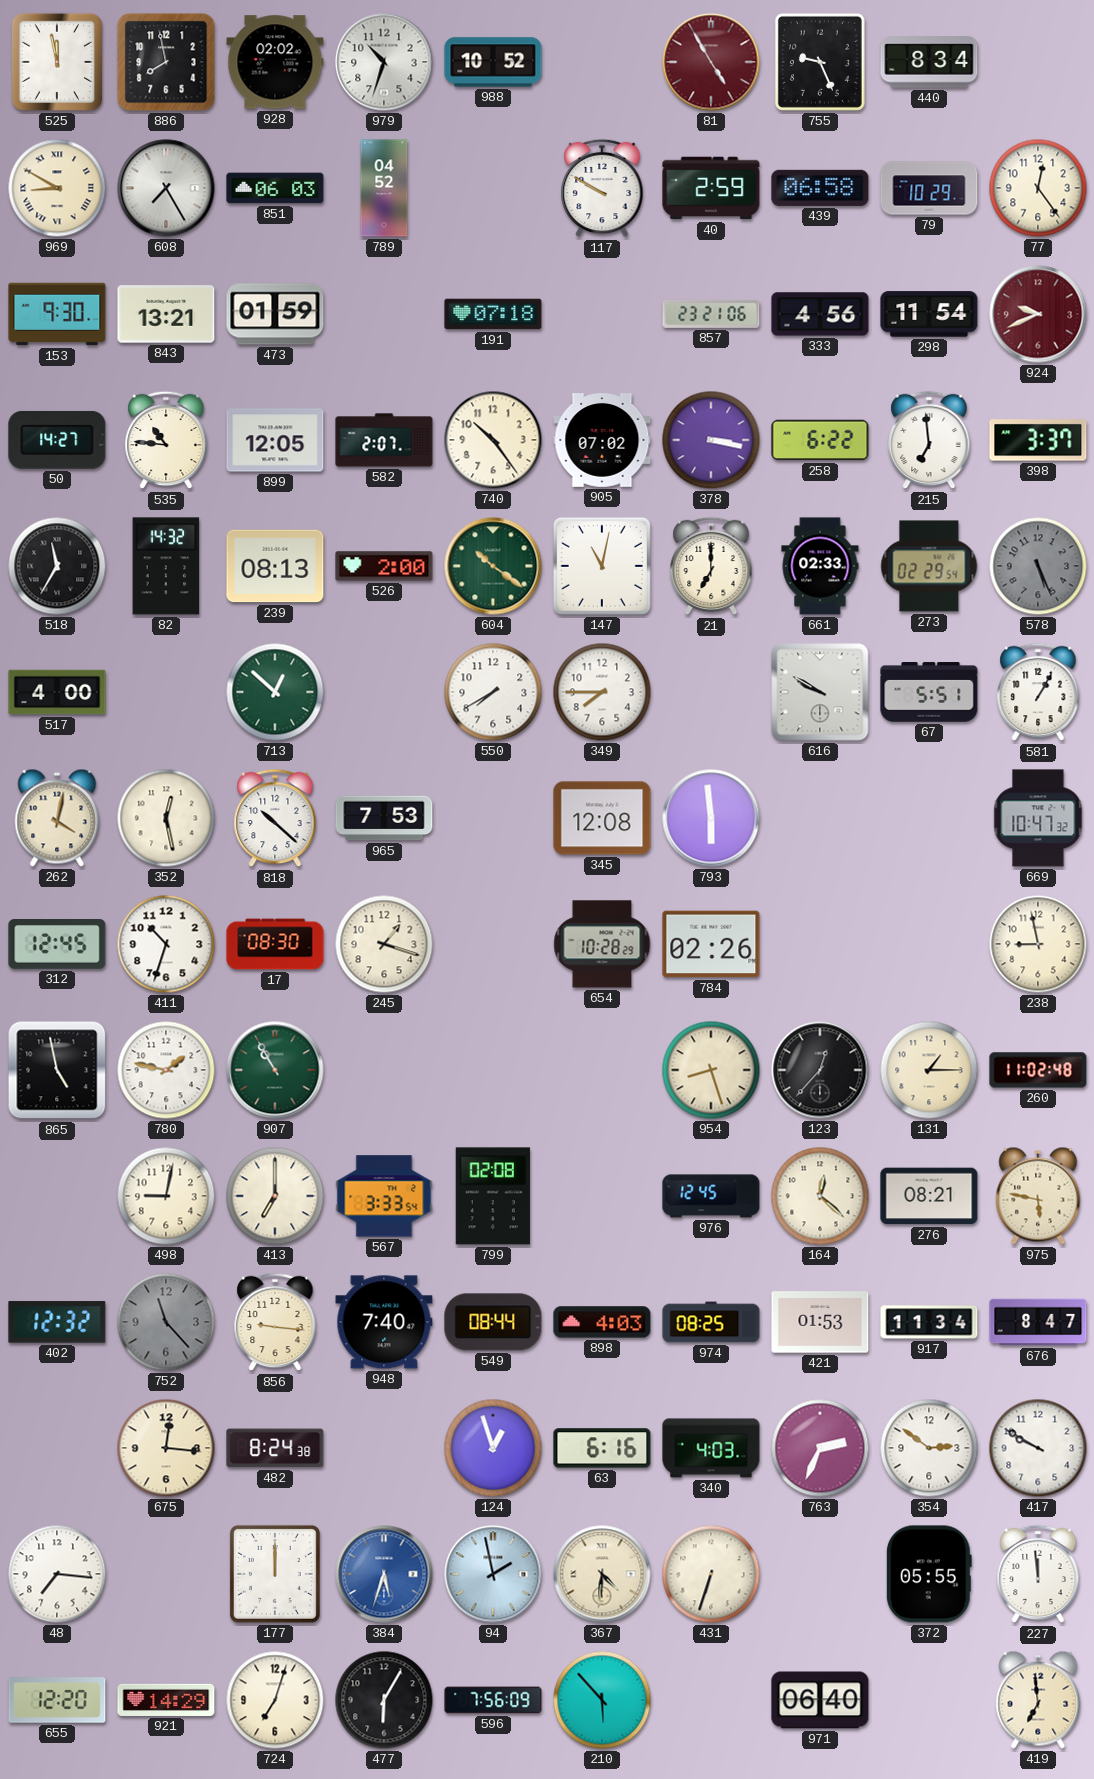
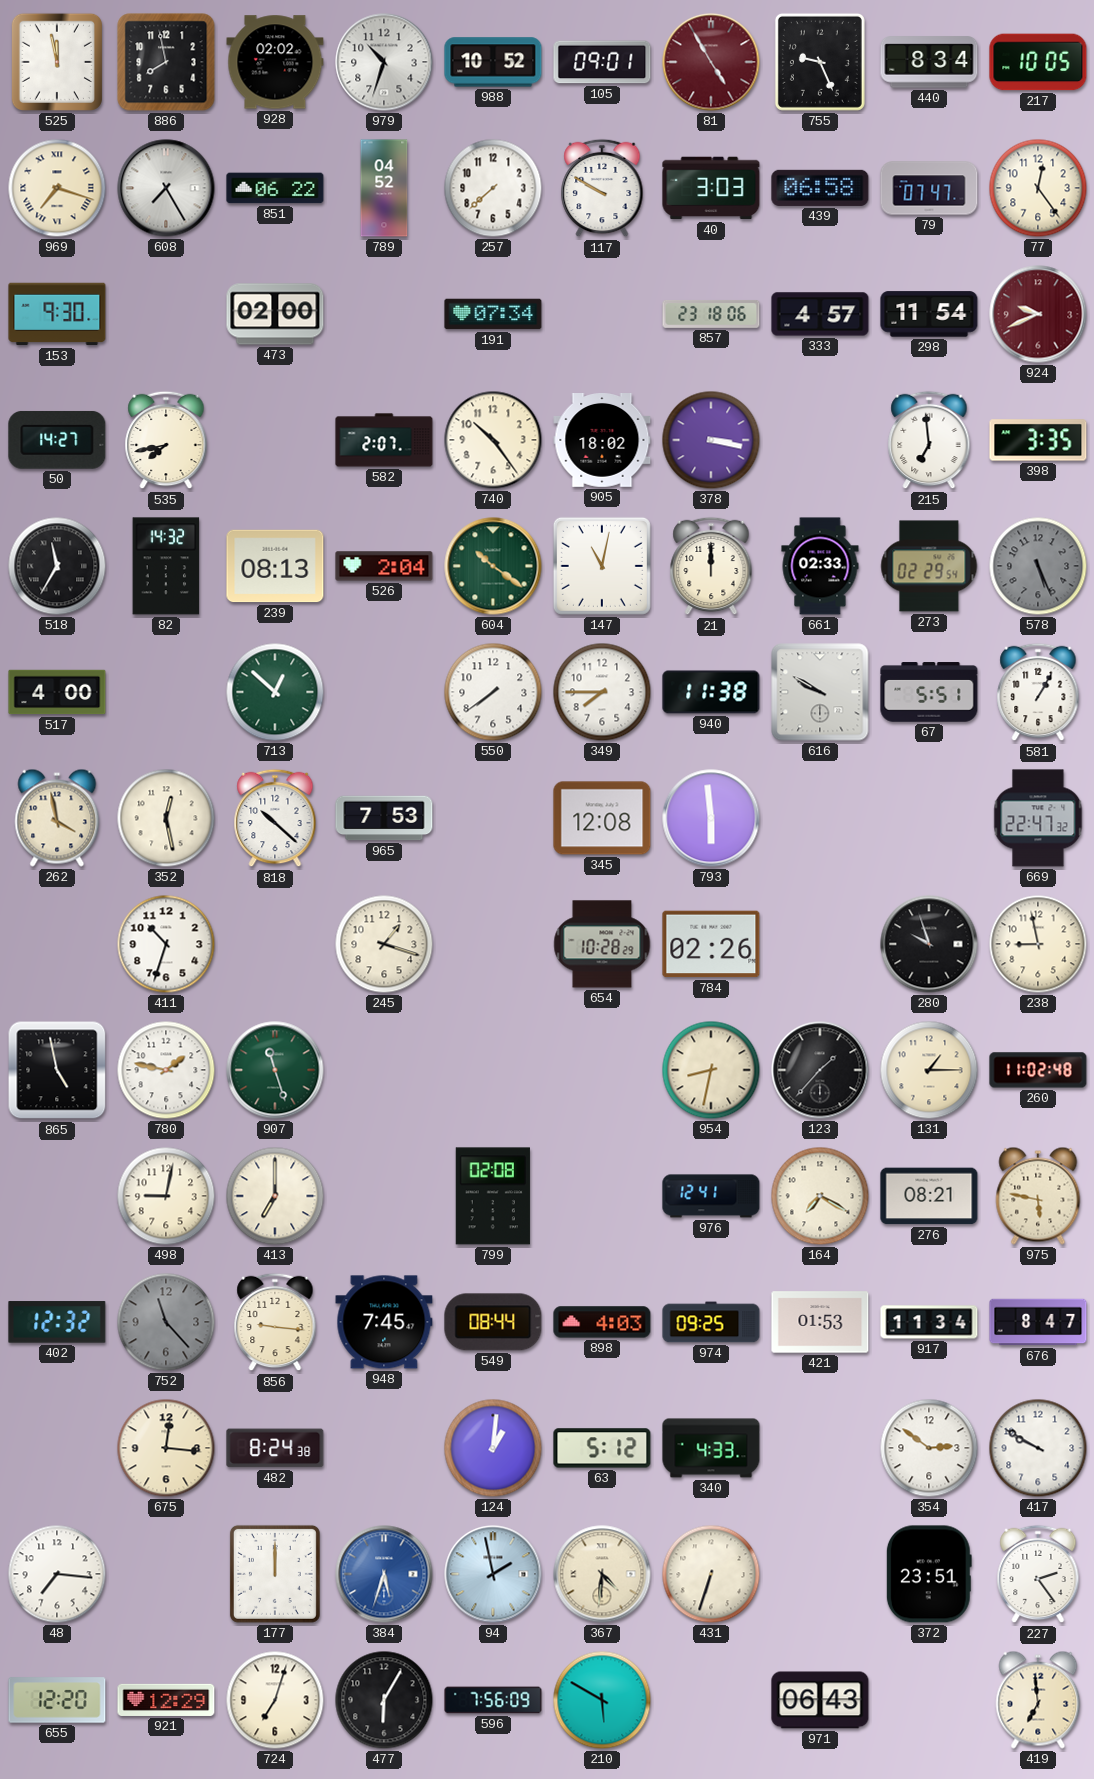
105: none -> 09:01 (602, 62)
217: none -> 10:05 (1038, 62)
969: 8:50 -> 7:18 (57, 188)
851: 06:03 -> 06:22 (275, 188)
257: none -> 7:38 (493, 188)
40: 2:59 -> 3:03 (711, 188)
79: 10:29 -> 07:47 (929, 188)
843: 13:21 -> none (166, 314)
473: 01:59 -> 02:00 (275, 314)
191: 07:18 -> 07:34 (493, 314)
857: 23:21 -> 23:18 (711, 314)
333: 4:56 -> 4:57 (820, 314)
535: 10:46 -> 7:43 (166, 440)
899: 12:05 -> none (275, 440)
905: 07:02 -> 18:02 (602, 441)
258: 6:22 -> none (820, 440)
398: 3:37 -> 3:35 (1038, 440)
526: 2:00 -> 2:04 (384, 566)
21: 7:00 -> 12:00 (711, 566)
550: 7:40 -> 7:39 (493, 692)
940: none -> 11:38 (711, 692)
262: 4:02 -> 3:58 (57, 818)
669: 10:47 -> 22:47 (1038, 818)
312: 12:45 -> none (57, 945)
17: 08:30 -> none (275, 944)
280: none -> 9:57 (929, 944)
907: 10:55 -> 11:27 (275, 1070)
954: 8:27 -> 8:32 (711, 1070)
123: 12:37 -> 1:37 (820, 1070)
567: 3:33 -> none (384, 1196)
976: 12:45 -> 12:41 (711, 1196)
164: 12:22 -> 7:20 (820, 1196)
948: 7:40 -> 7:45 (384, 1322)
974: 08:25 -> 09:25 (711, 1322)
124: 12:57 -> 1:01 (493, 1448)
63: 6:16 -> 5:12 (602, 1448)
340: 4:03 -> 4:33 (711, 1448)
763: 2:34 -> none (820, 1448)
372: 05:55 -> 23:51 (929, 1574)
227: 11:59 -> 2:24 (1038, 1574)
921: 14:29 -> 12:29 (166, 1700)
210: 5:53 -> 5:50 (602, 1700)
971: 06:40 -> 06:43 (820, 1700)
